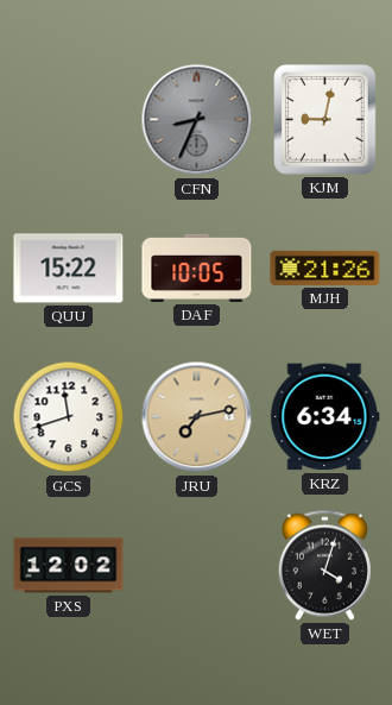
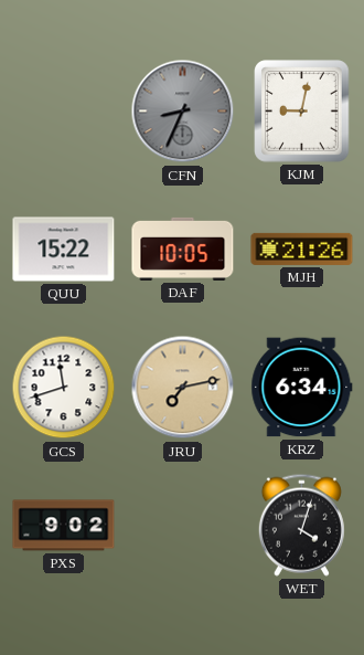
PXS: 12:02 -> 9:02 (64, 526)
